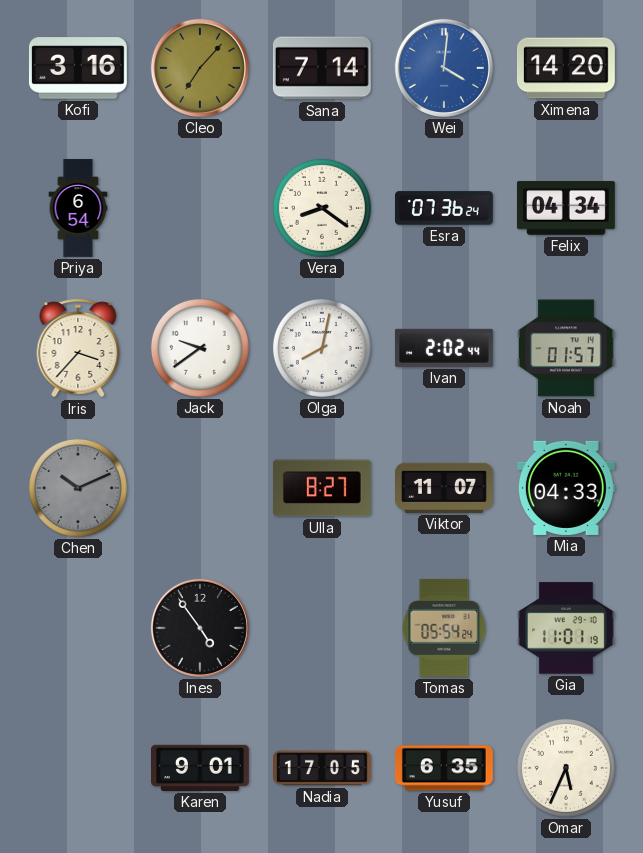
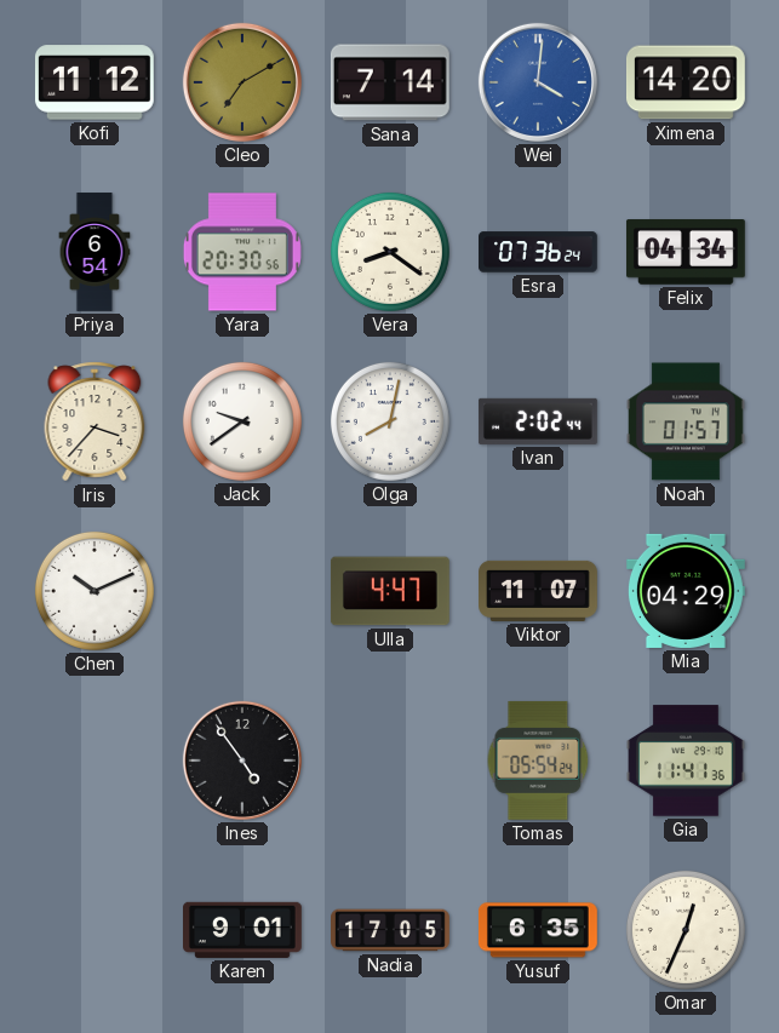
Kofi: 3:16 -> 11:12 (94, 82)
Cleo: 7:07 -> 7:10 (242, 82)
Yara: none -> 20:30 (242, 252)
Chen dial: grey -> white (94, 591)
Ulla: 8:27 -> 4:47 (390, 591)
Mia: 04:33 -> 04:29 (686, 591)
Gia: 11:01 -> 11:41 (686, 761)
Omar: 5:34 -> 12:34 (686, 930)
